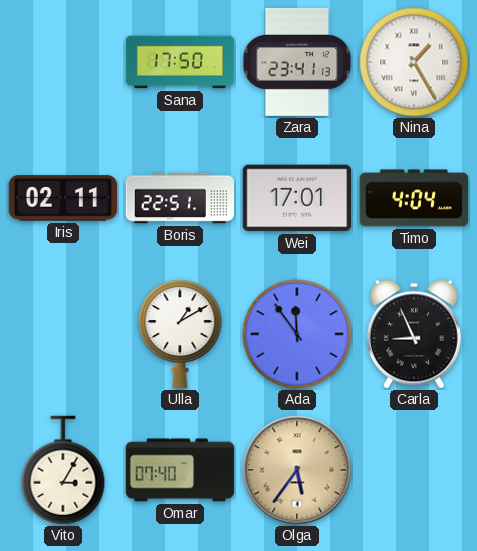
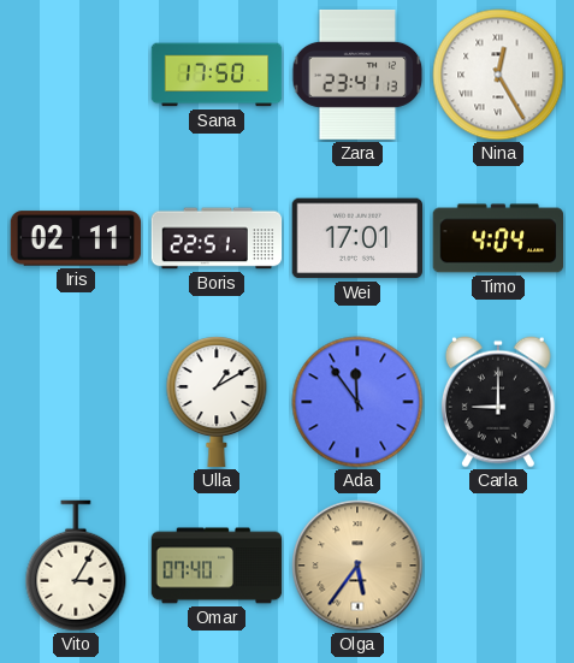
Nina: 1:25 -> 12:25 (498, 75)
Carla: 8:56 -> 9:00 (498, 402)
